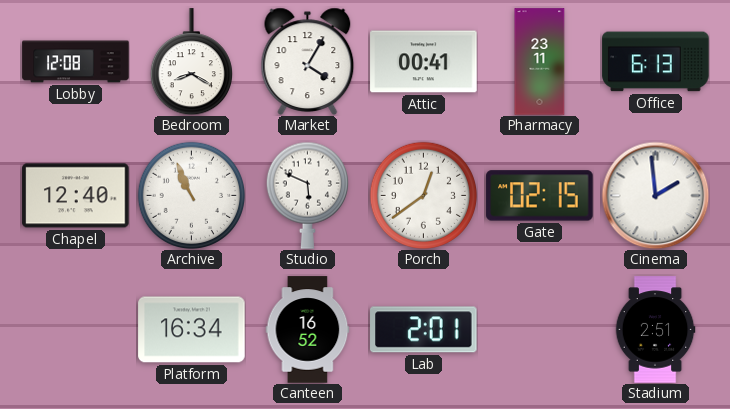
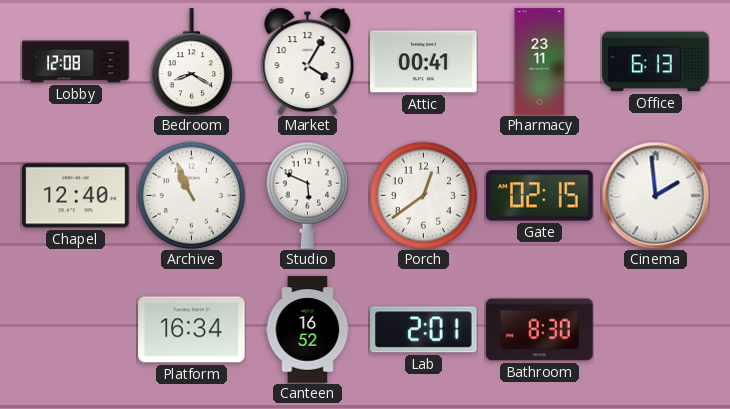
Bathroom: none -> 8:30 (540, 330)
Stadium: 2:51 -> none (655, 330)
